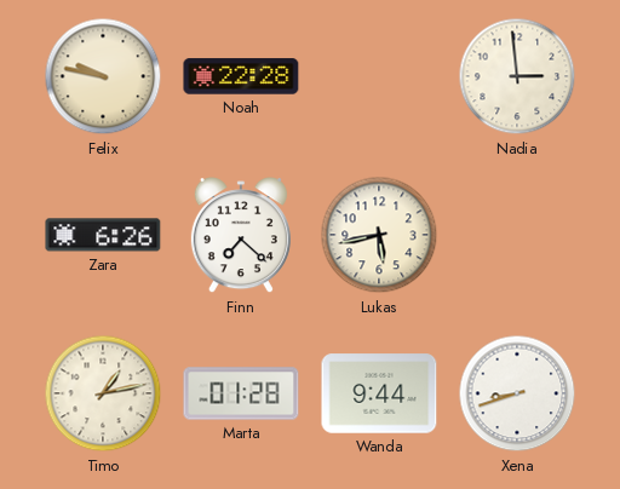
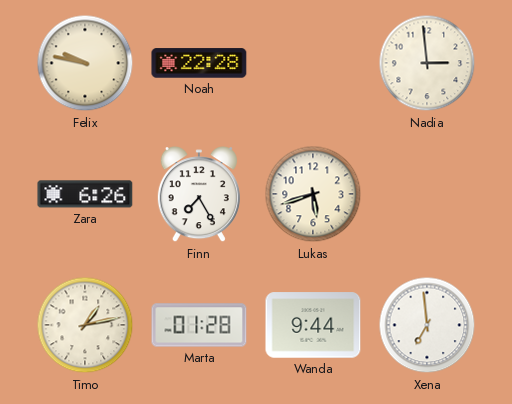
Finn: 7:22 -> 7:25 (199, 195)
Lukas: 5:43 -> 5:42 (313, 194)
Xena: 8:42 -> 6:59 (427, 325)
